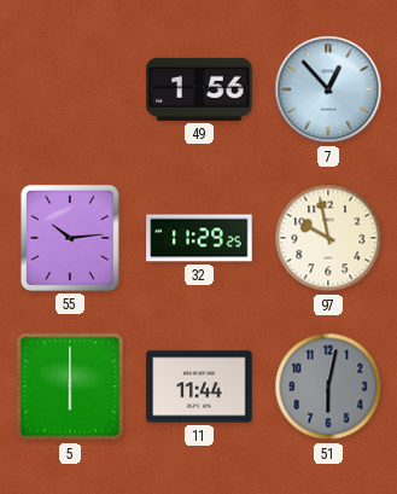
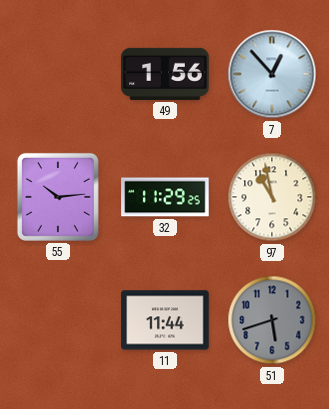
97: 9:58 -> 10:58 (272, 197)
5: 6:00 -> none (70, 387)
51: 6:02 -> 5:42 (272, 320)
